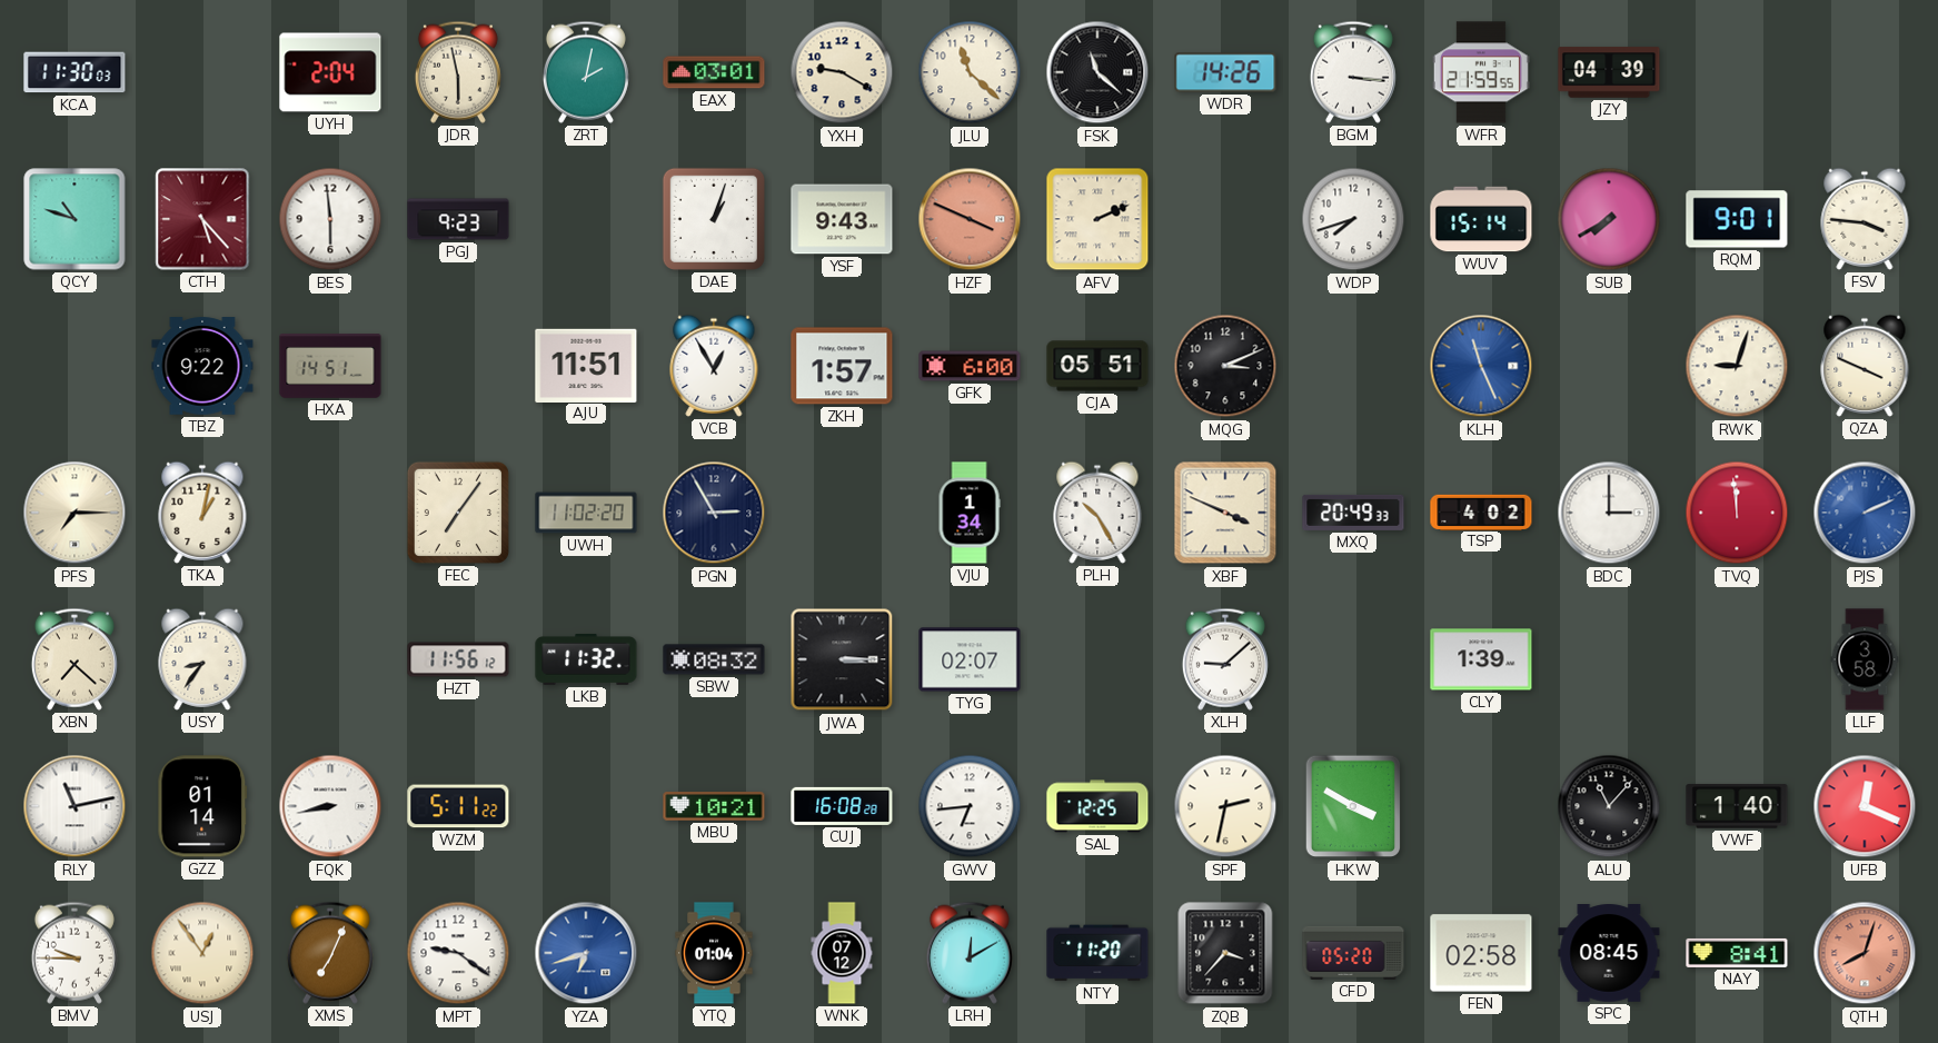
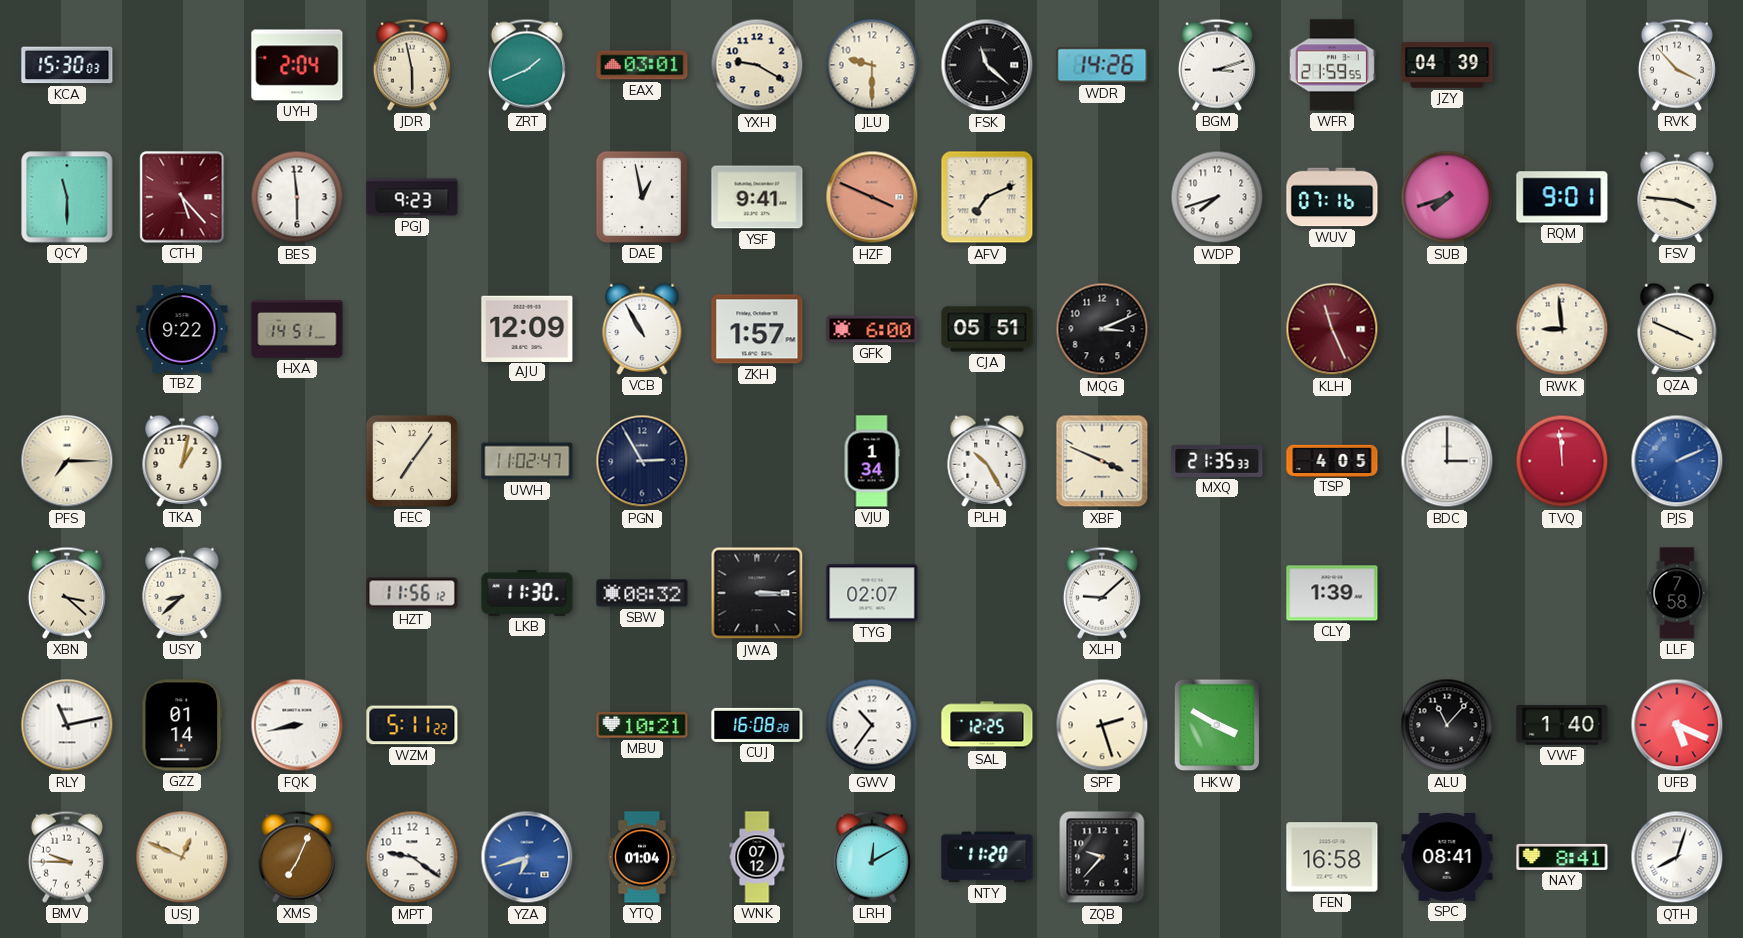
KCA: 11:30 -> 15:30 (67, 65)
ZRT: 2:02 -> 1:41 (527, 65)
JLU: 11:22 -> 9:30 (872, 65)
BGM: 3:16 -> 3:12 (1217, 65)
RVK: none -> 3:53 (1677, 65)
QCY: 10:48 -> 11:30 (67, 197)
DAE: 1:03 -> 12:58 (642, 197)
YSF: 9:43 -> 9:41 (757, 197)
AFV: 2:11 -> 7:11 (987, 197)
WUV: 15:14 -> 07:16 (1332, 197)
SUB: 7:40 -> 7:42 (1447, 197)
AJU: 11:51 -> 12:09 (527, 328)
VCB: 12:55 -> 10:55 (642, 329)
KLH dial: blue -> burgundy (1332, 329)
RWK: 9:03 -> 8:59 (1562, 329)
UWH: 11:02:20 -> 11:02:47 (527, 461)
MXQ: 20:49 -> 21:35 (1217, 461)
TSP: 4:02 -> 4:05 (1332, 460)
XBN: 7:22 -> 3:22 (67, 593)
USY: 8:36 -> 8:38 (182, 593)
LKB: 11:32 -> 11:30 (527, 594)
LLF: 3:58 -> 7:58 (1677, 593)
GWV: 6:44 -> 10:36 (872, 725)
SPF: 2:32 -> 2:27 (1102, 725)
UFB: 12:19 -> 5:19 (1677, 725)
USJ: 12:54 -> 12:49 (182, 857)
ZQB: 3:37 -> 9:37 (1102, 857)
CFD: 05:20 -> none (1353, 953)
FEN: 02:58 -> 16:58 (1332, 857)
SPC: 08:45 -> 08:41 (1447, 858)
QTH dial: salmon -> white (1677, 857)
